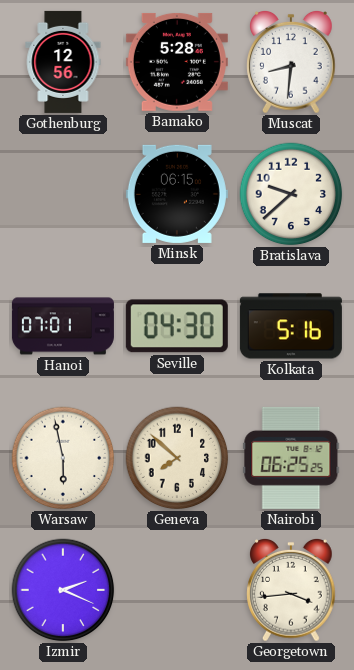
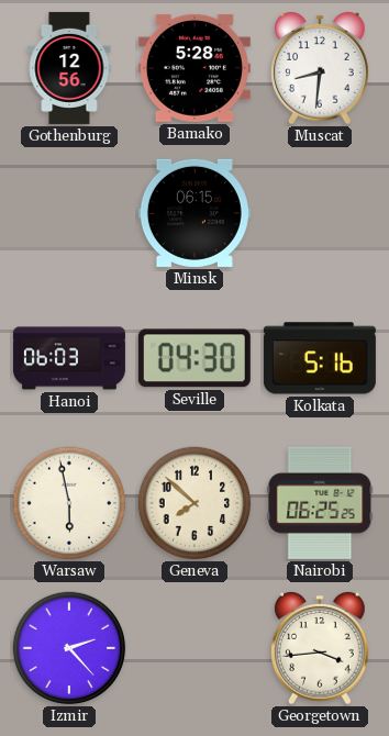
Bratislava: 9:38 -> none (291, 194)
Hanoi: 07:01 -> 06:03 (69, 358)
Izmir: 2:19 -> 2:23 (69, 648)
